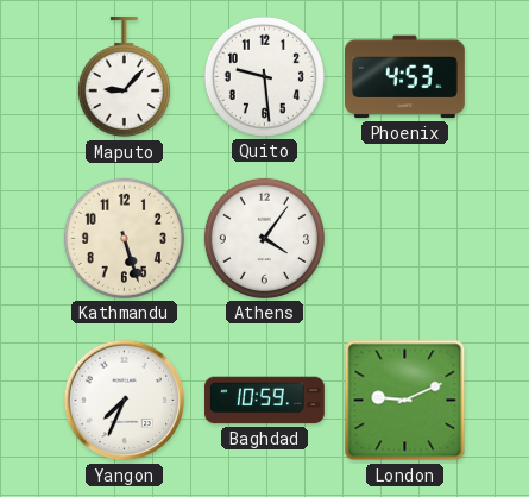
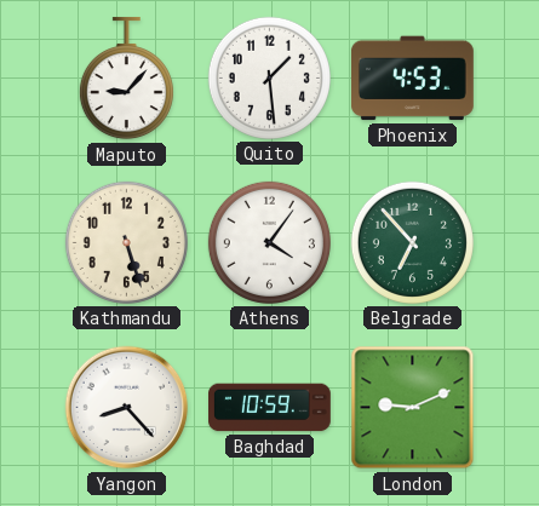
Quito: 9:29 -> 1:29 (269, 77)
Belgrade: none -> 6:53 (412, 242)
Yangon: 7:34 -> 8:23 (127, 408)
